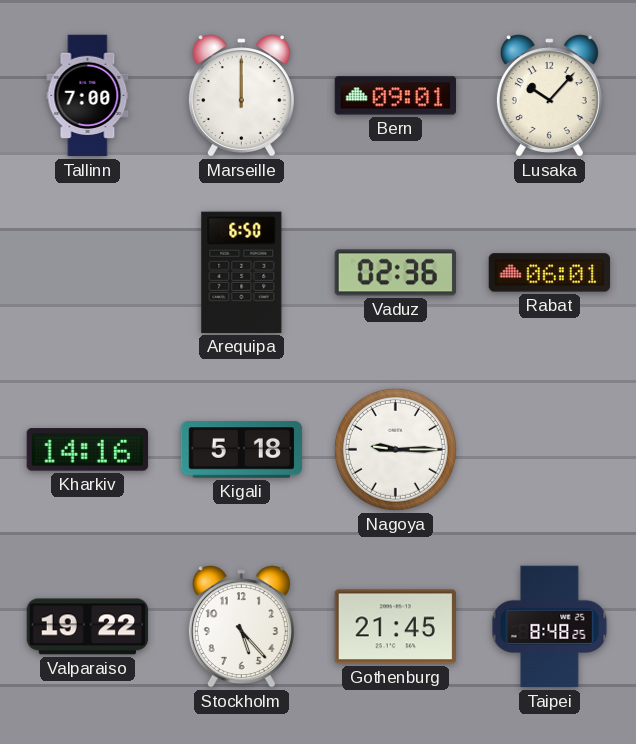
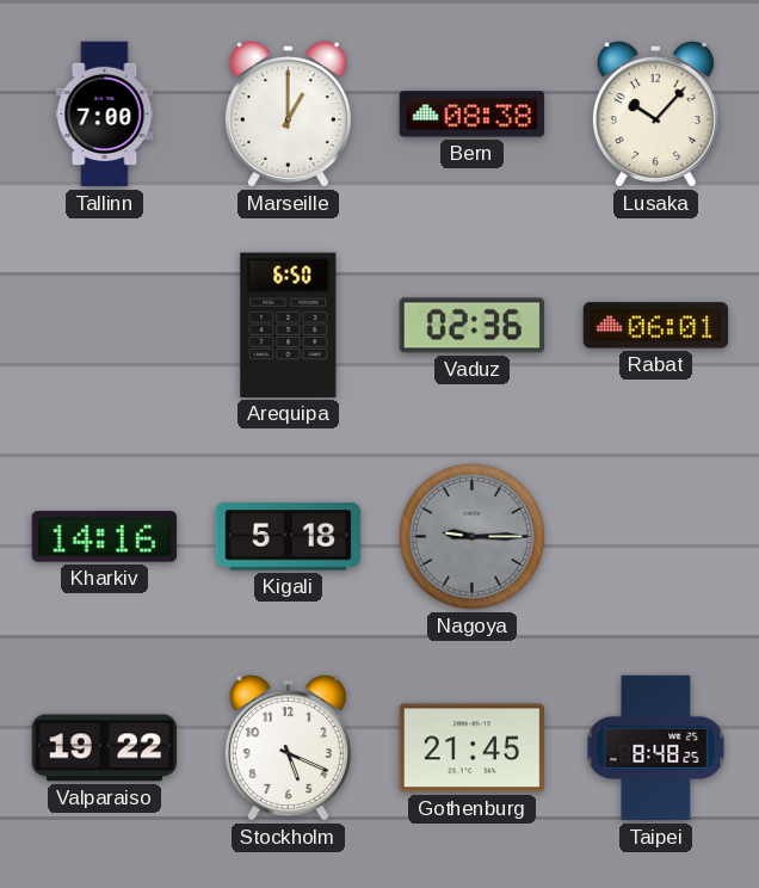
Marseille: 12:00 -> 1:00 (288, 115)
Bern: 09:01 -> 08:38 (473, 115)
Nagoya dial: white -> grey (471, 536)
Stockholm: 5:23 -> 5:19 (288, 748)
